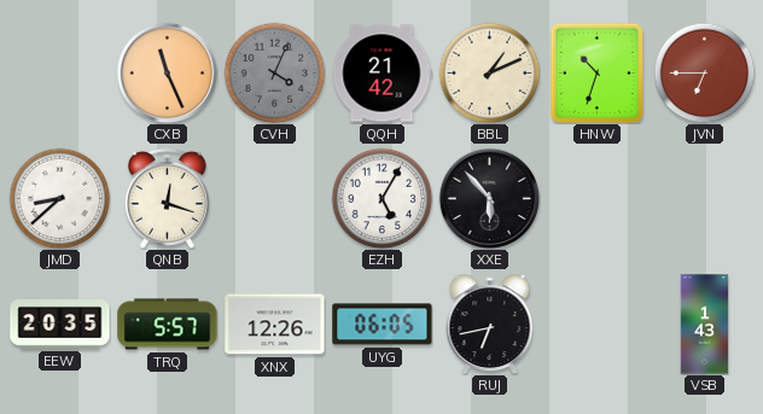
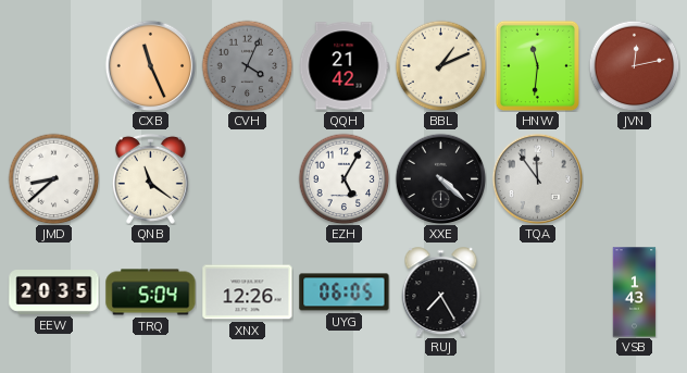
HNW: 10:33 -> 11:31 (538, 65)
JVN: 6:45 -> 12:13 (634, 65)
QNB: 12:18 -> 11:21 (150, 178)
XXE: 5:53 -> 4:22 (440, 178)
TQA: none -> 11:54 (537, 178)
TRQ: 5:57 -> 5:04 (151, 293)
RUJ: 6:43 -> 7:25 (441, 293)
